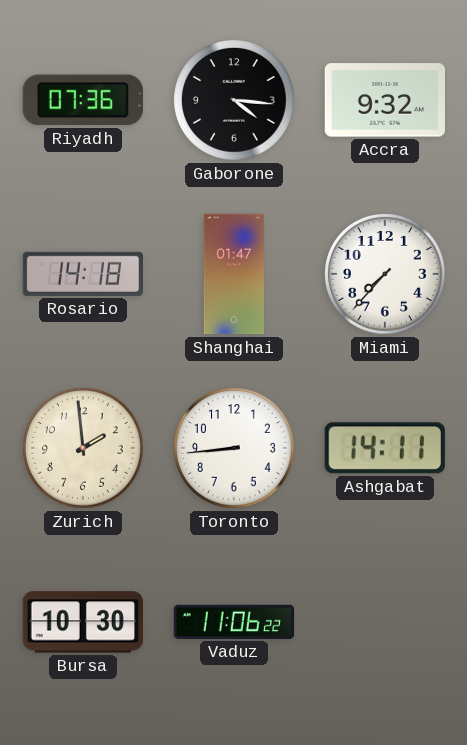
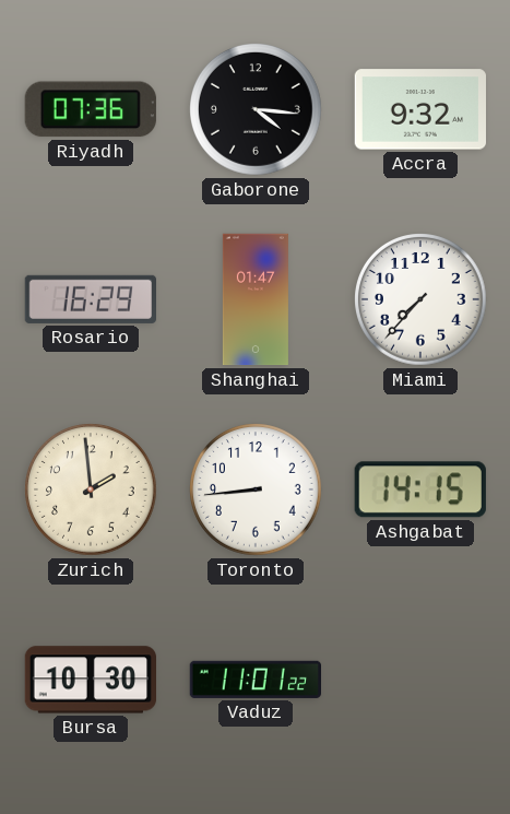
Rosario: 14:18 -> 16:29 (90, 299)
Ashgabat: 14:11 -> 14:15 (420, 489)
Vaduz: 11:06 -> 11:01 (254, 680)
